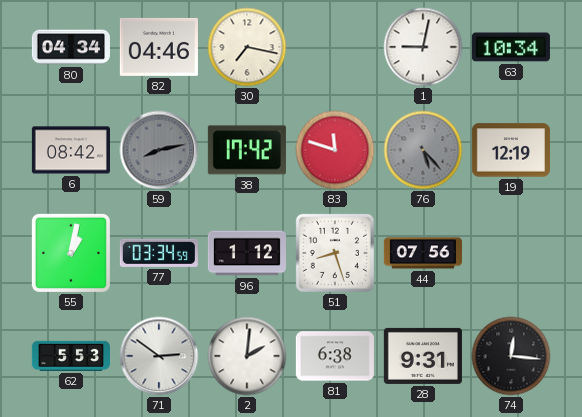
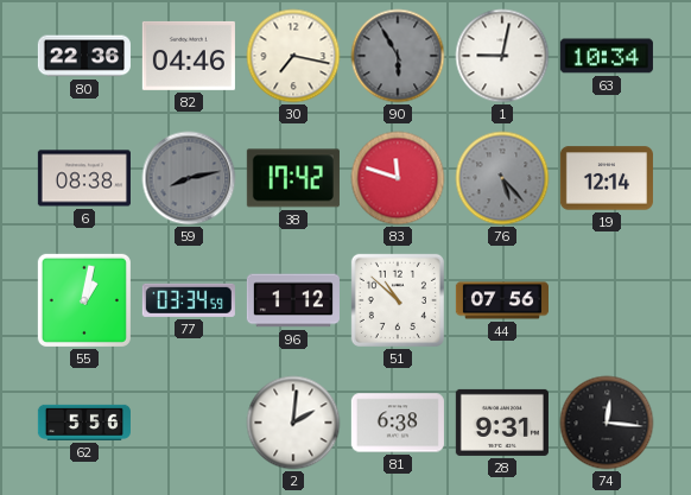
80: 04:34 -> 22:36 (84, 56)
90: none -> 5:55 (398, 56)
6: 08:42 -> 08:38 (84, 178)
19: 12:19 -> 12:14 (607, 178)
51: 8:27 -> 10:52 (398, 300)
62: 5:53 -> 5:56 (84, 423)
71: 2:51 -> none (159, 356)
